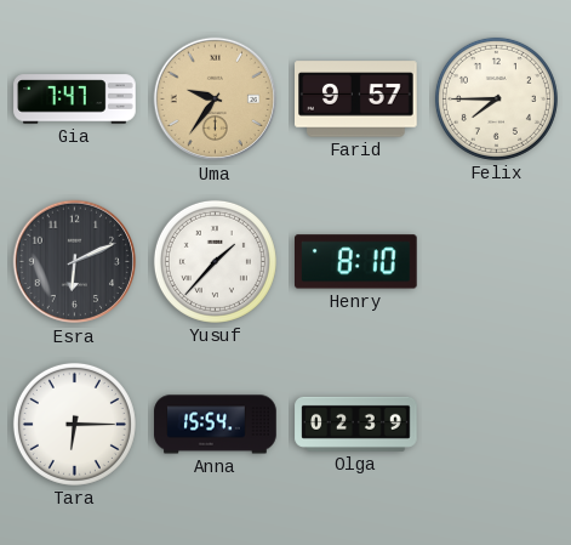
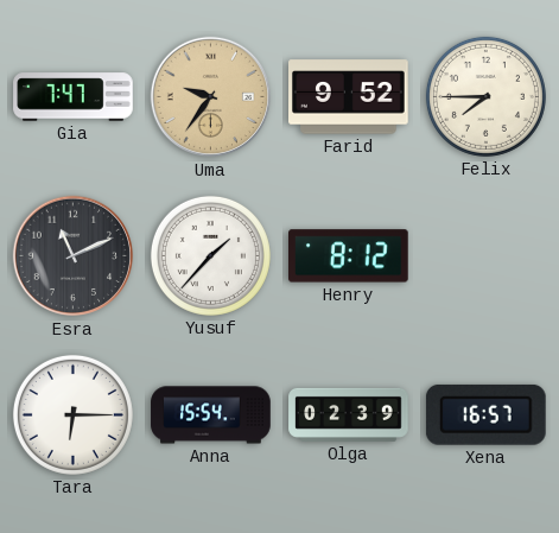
Farid: 9:57 -> 9:52 (349, 97)
Esra: 6:11 -> 11:11 (74, 256)
Henry: 8:10 -> 8:12 (349, 256)
Xena: none -> 16:57 (485, 414)
